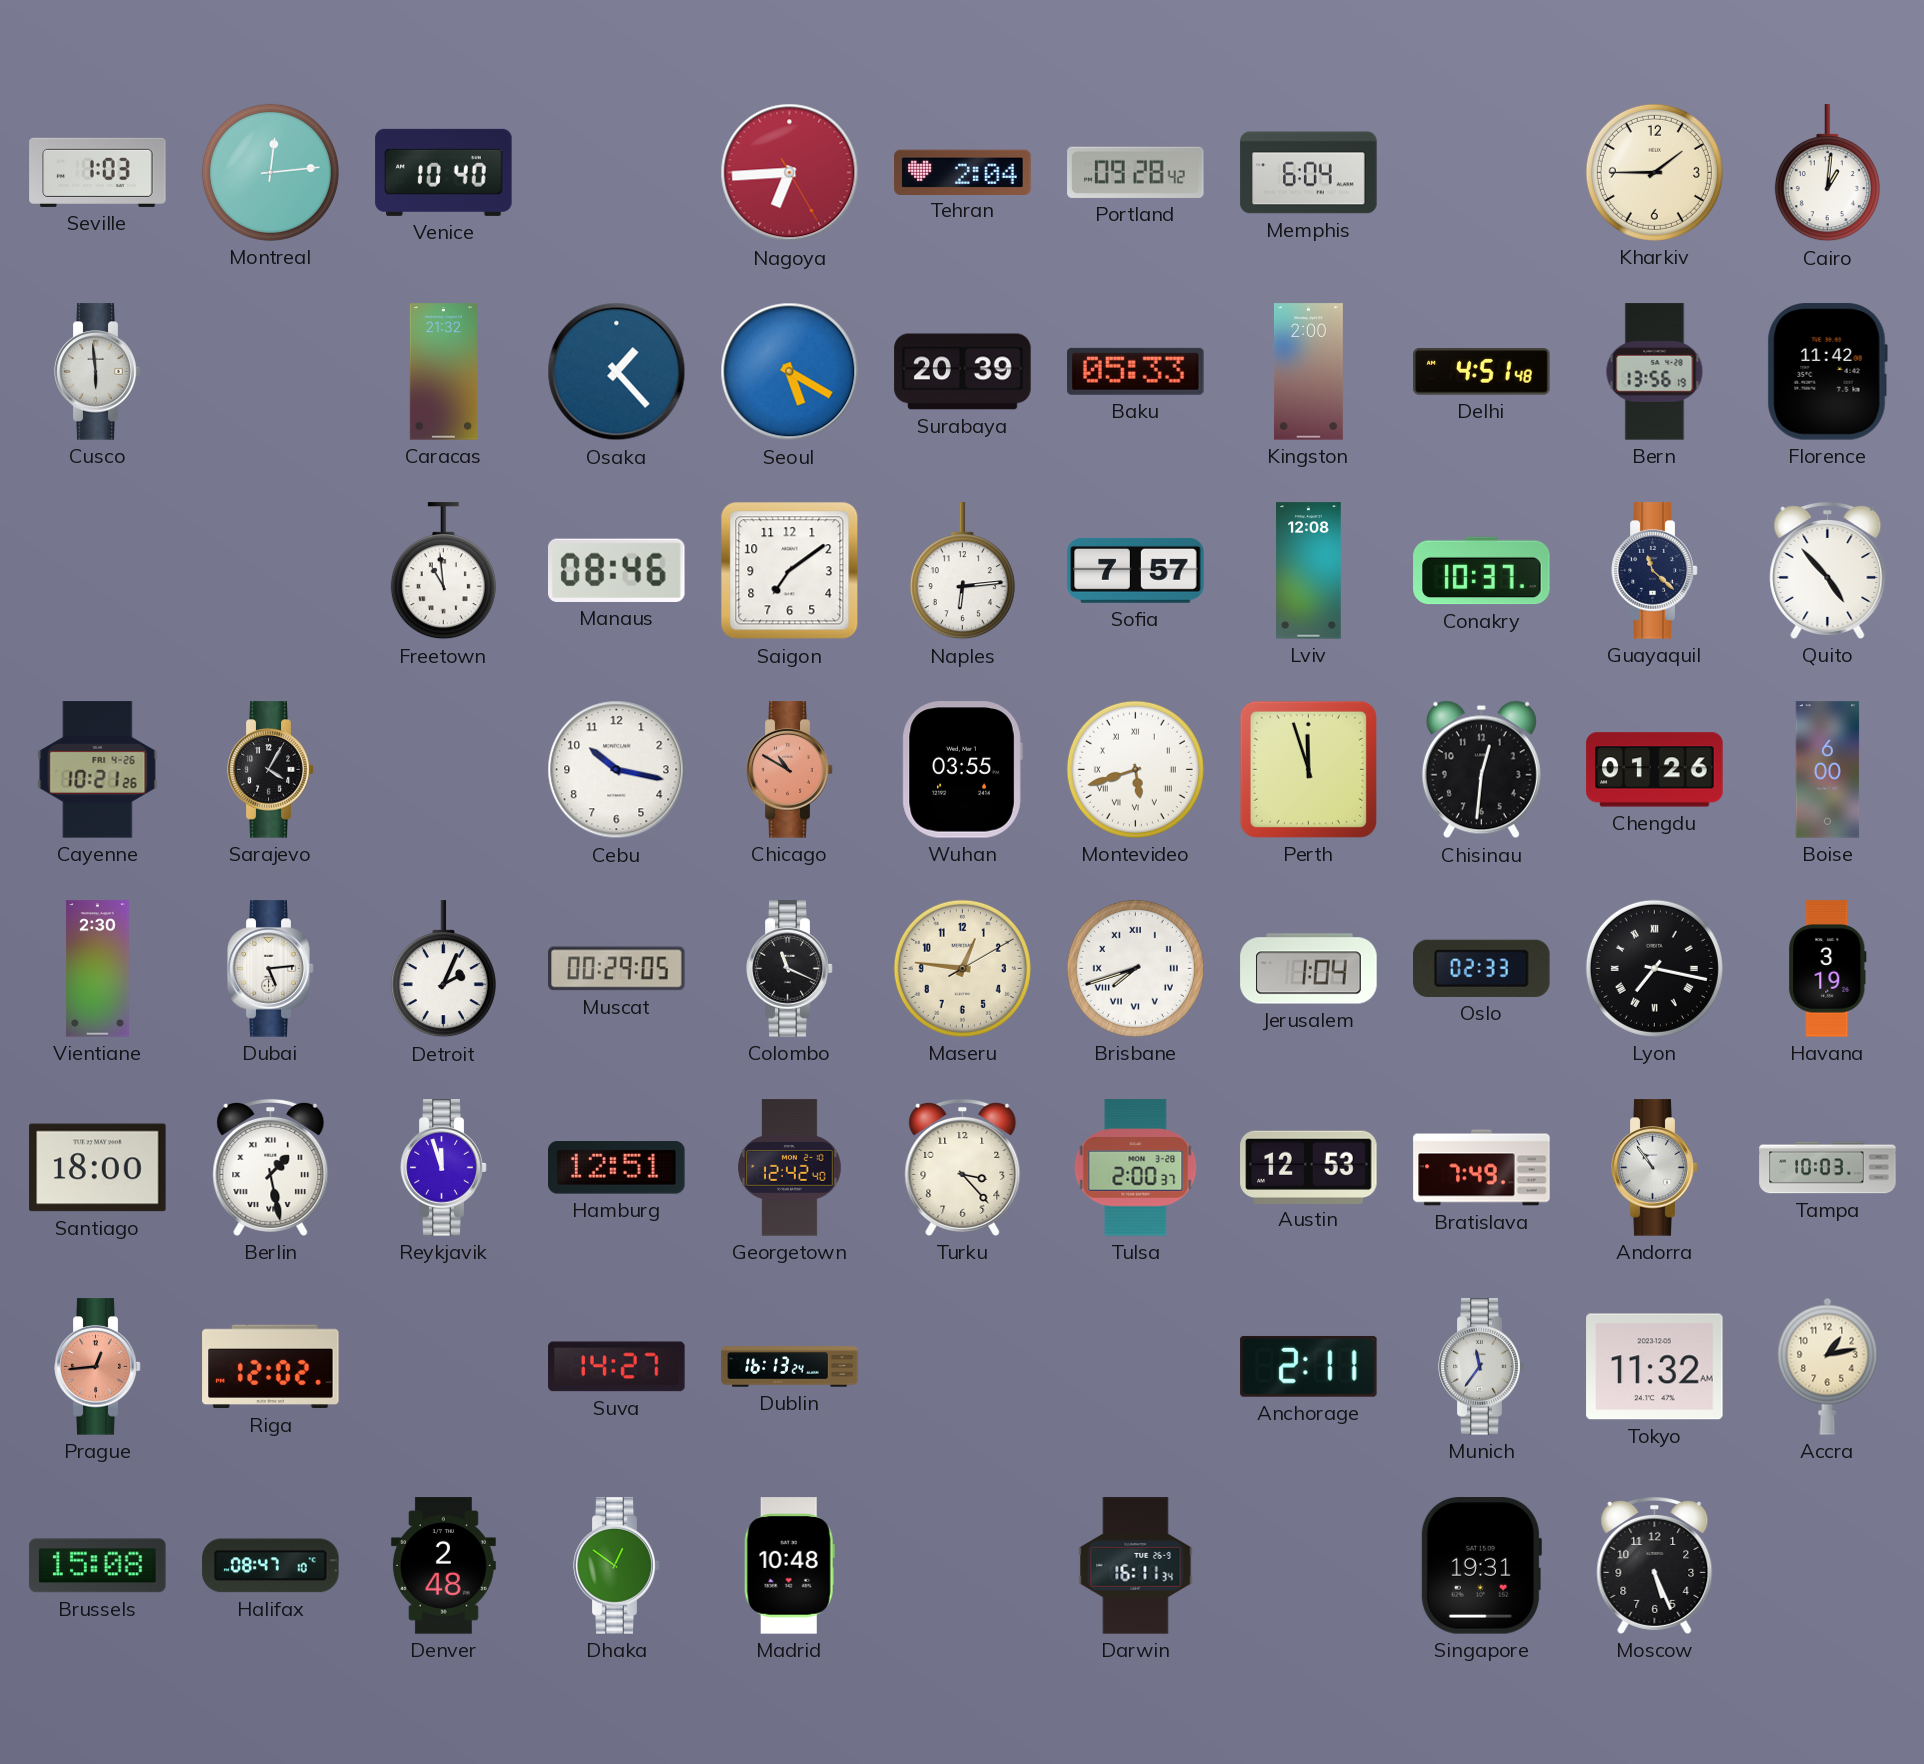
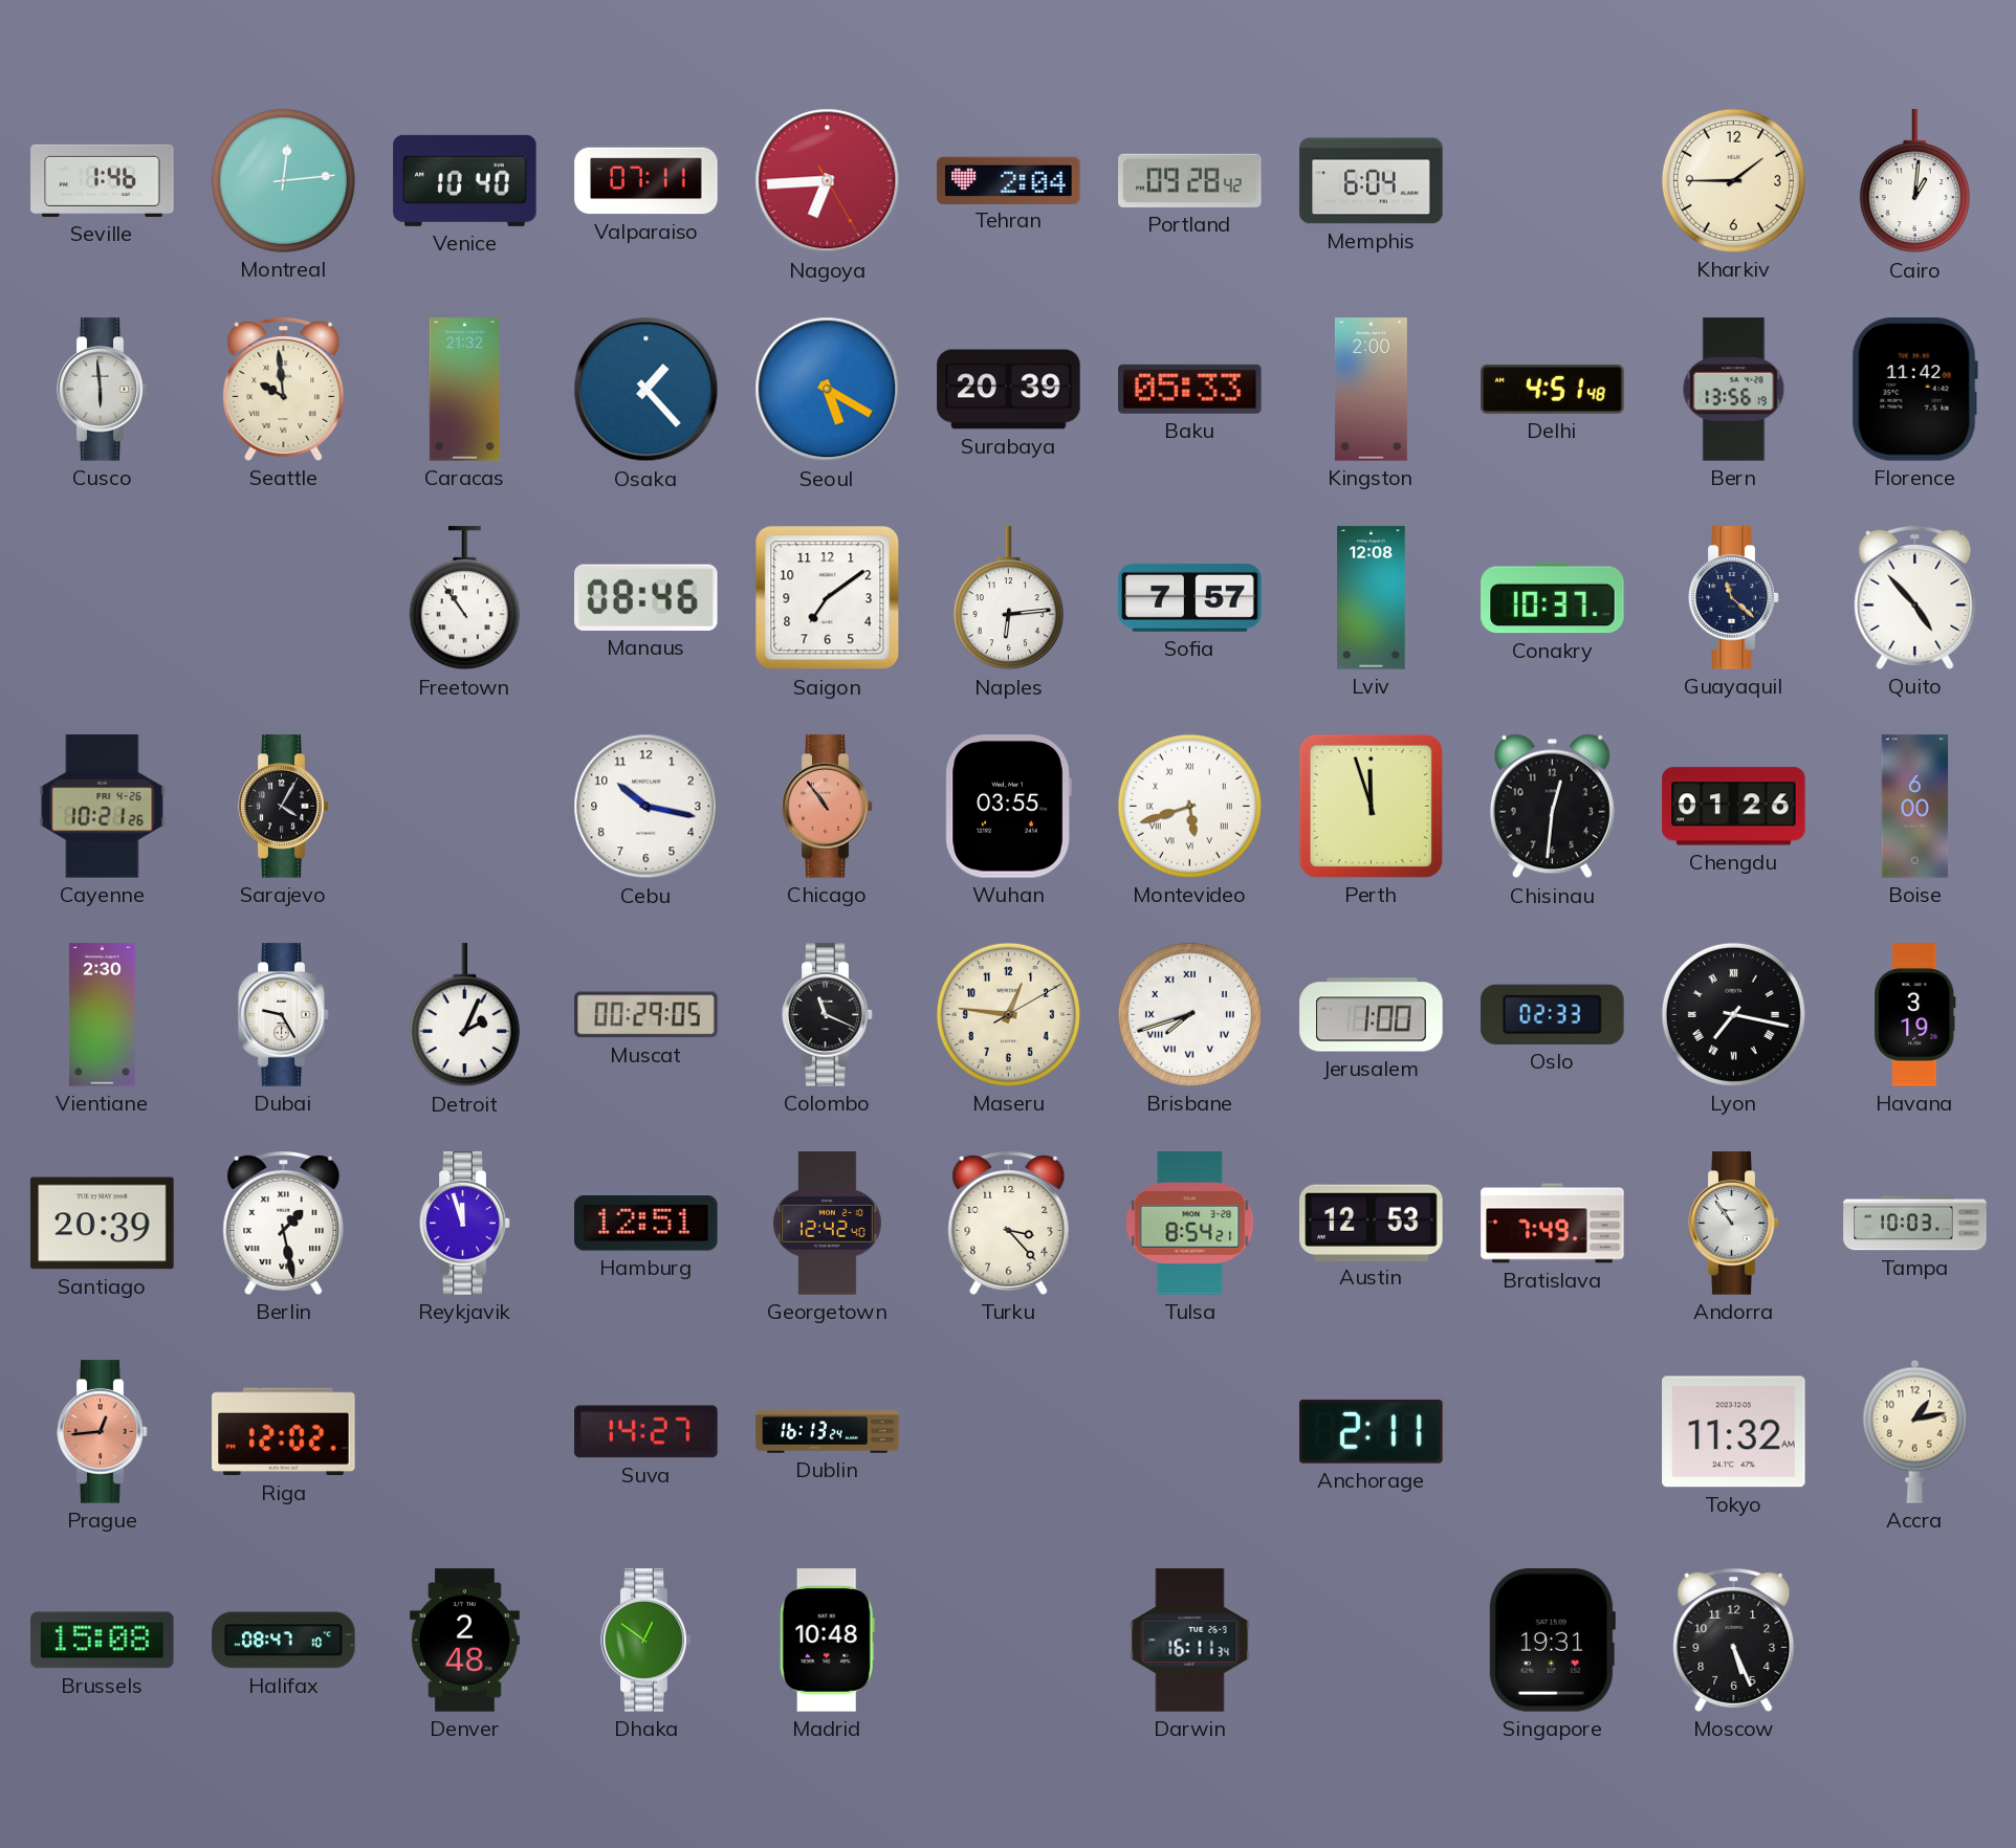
Seville: 1:03 -> 1:46 (103, 180)
Valparaiso: none -> 07:11 (647, 181)
Seattle: none -> 9:59 (284, 389)
Freetown: 10:59 -> 10:54 (464, 598)
Chicago: 10:50 -> 10:54 (828, 807)
Dubai: 5:14 -> 9:25 (284, 1015)
Jerusalem: 1:04 -> 1:00 (1372, 1015)
Santiago: 18:00 -> 20:39 (103, 1224)
Tulsa: 2:00 -> 8:54 (1190, 1224)
Munich: 11:36 -> none (1482, 1367)
